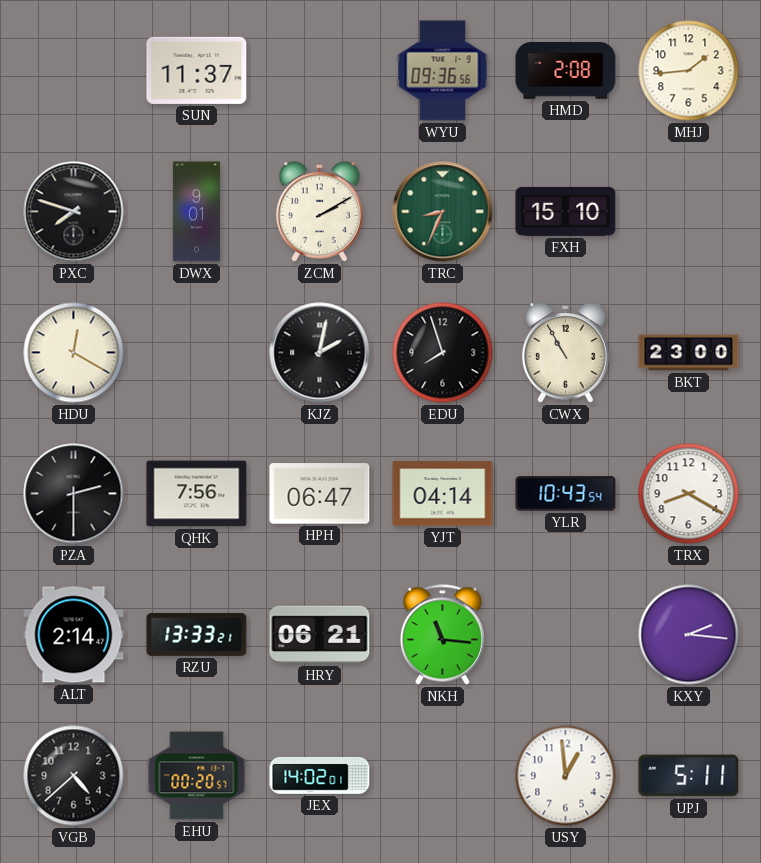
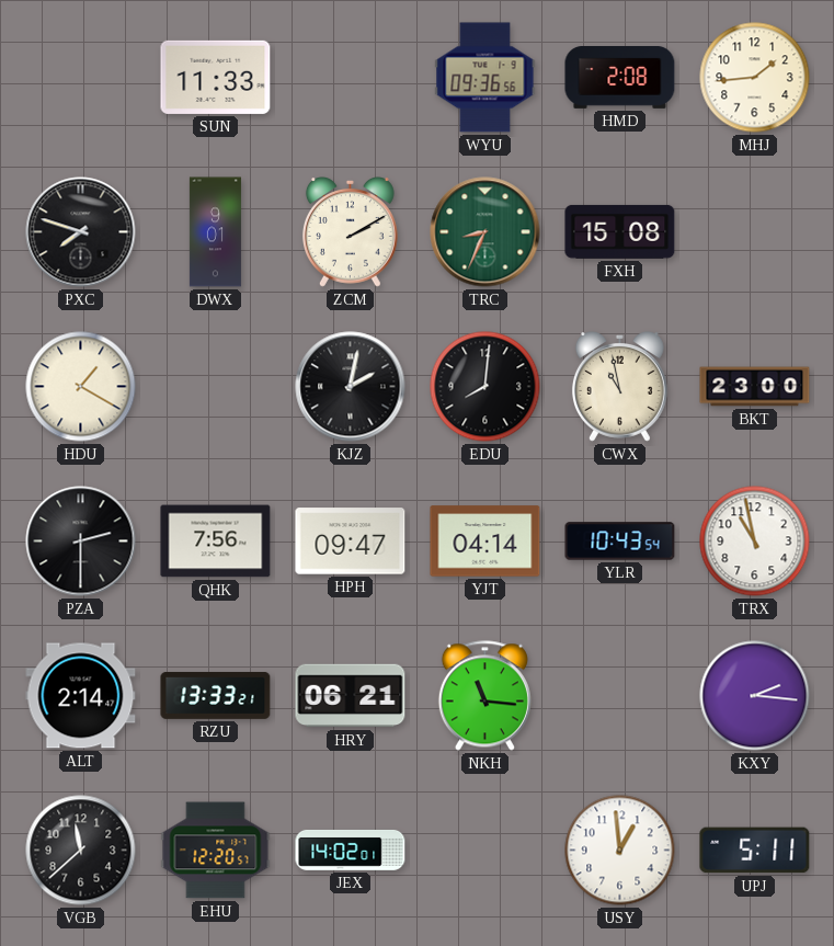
SUN: 11:37 -> 11:33 (216, 77)
FXH: 15:10 -> 15:08 (620, 231)
HDU: 12:20 -> 1:20 (81, 387)
EDU: 7:57 -> 8:01 (485, 387)
CWX: 10:55 -> 10:58 (619, 387)
HPH: 06:47 -> 09:47 (351, 542)
TRX: 8:20 -> 10:58 (755, 542)
VGB: 4:38 -> 11:38 (81, 851)
EHU: 00:20 -> 12:20 (216, 851)
